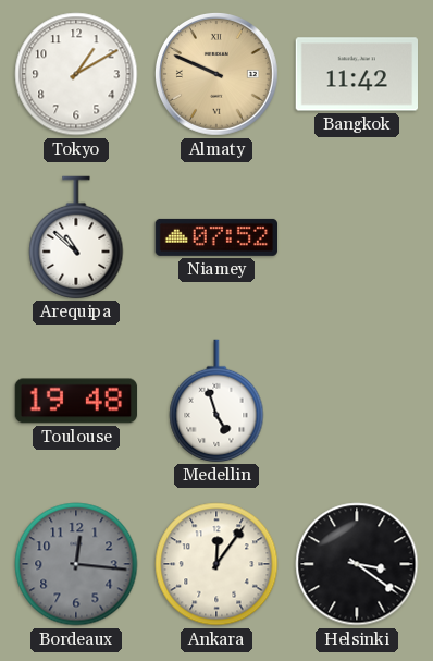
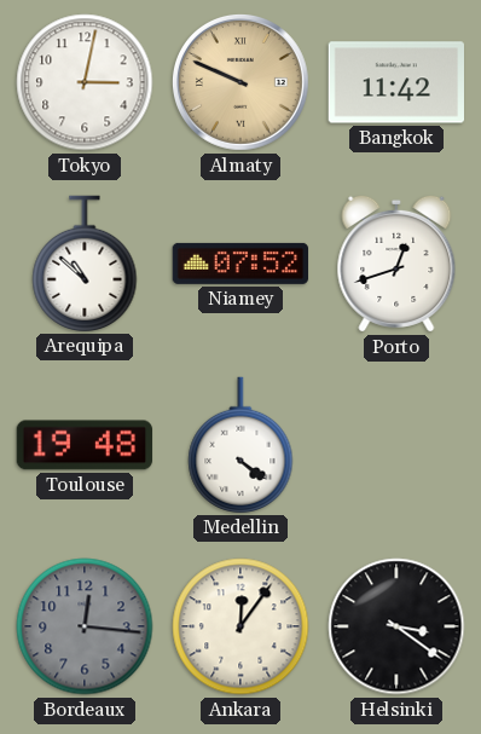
Tokyo: 1:10 -> 3:02 (85, 82)
Porto: none -> 12:42 (396, 264)
Medellin: 4:57 -> 4:21 (240, 445)
